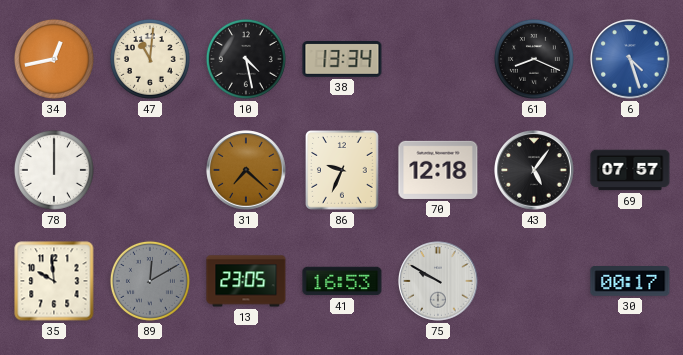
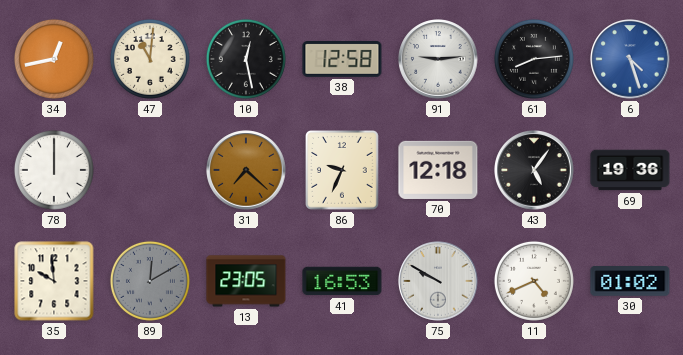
10: 4:28 -> 12:28 (246, 59)
38: 13:34 -> 12:58 (342, 60)
91: none -> 9:14 (438, 59)
61: 8:19 -> 8:14 (534, 59)
69: 07:57 -> 19:36 (630, 170)
11: none -> 4:41 (534, 281)
30: 00:17 -> 01:02 (630, 281)
